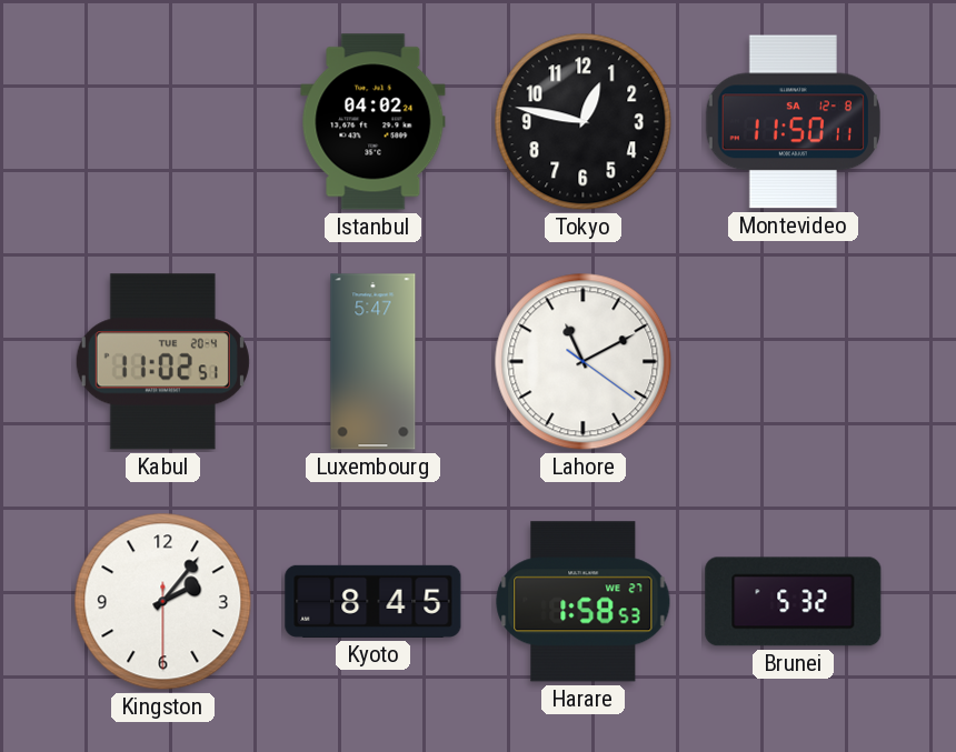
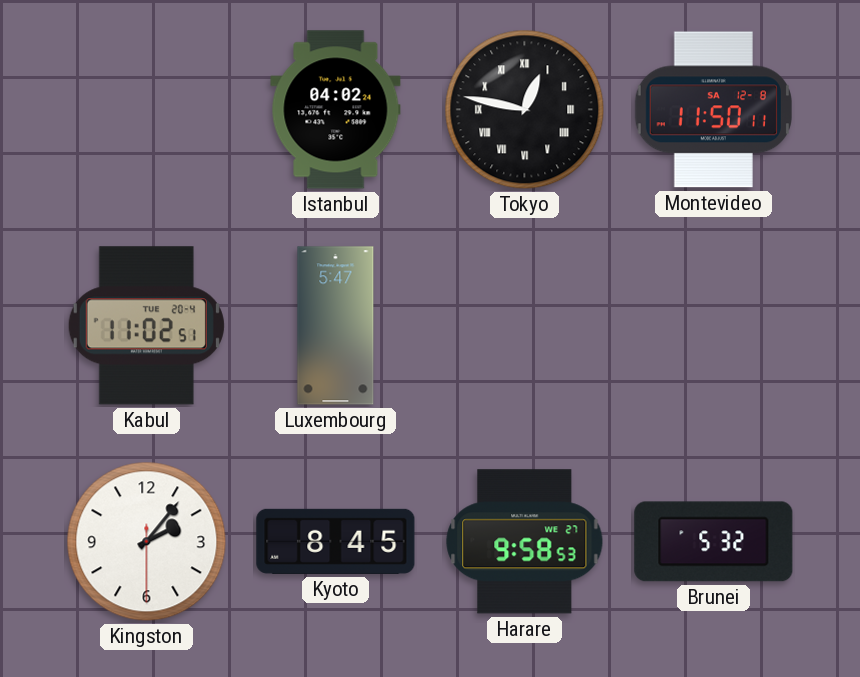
Tokyo numerals: Arabic -> Roman (525, 110)
Lahore: 11:10 -> none (584, 362)
Harare: 1:58 -> 9:58 (525, 542)
